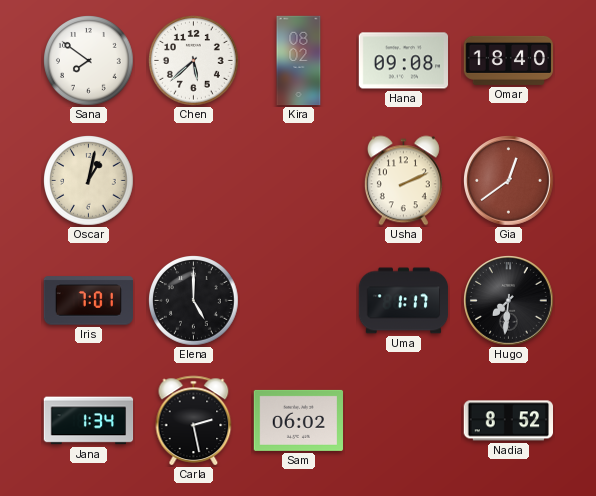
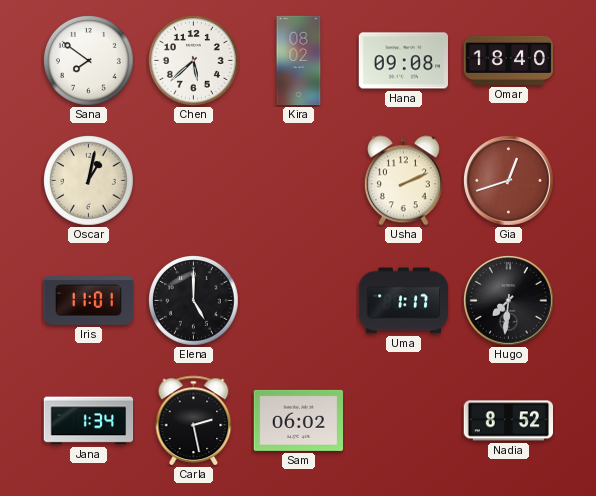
Gia: 12:39 -> 12:42 (509, 181)
Iris: 7:01 -> 11:01 (89, 301)
